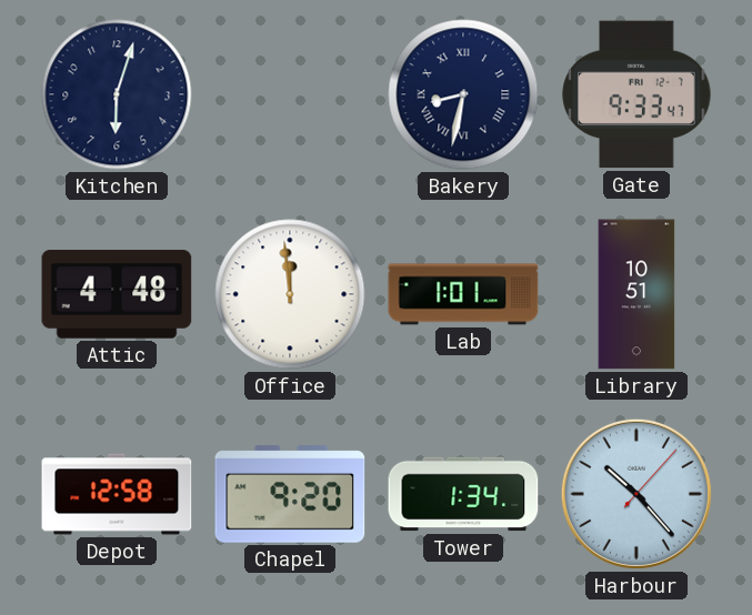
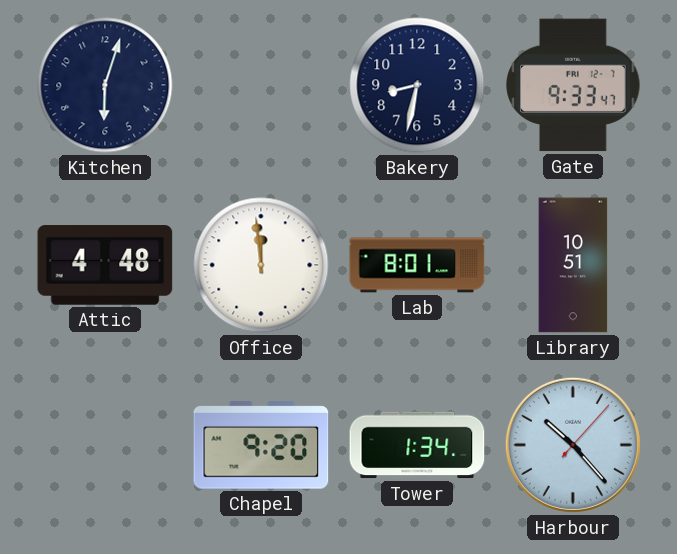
Bakery numerals: Roman -> Arabic (417, 85)
Lab: 1:01 -> 8:01 (417, 265)
Depot: 12:58 -> none (117, 494)
